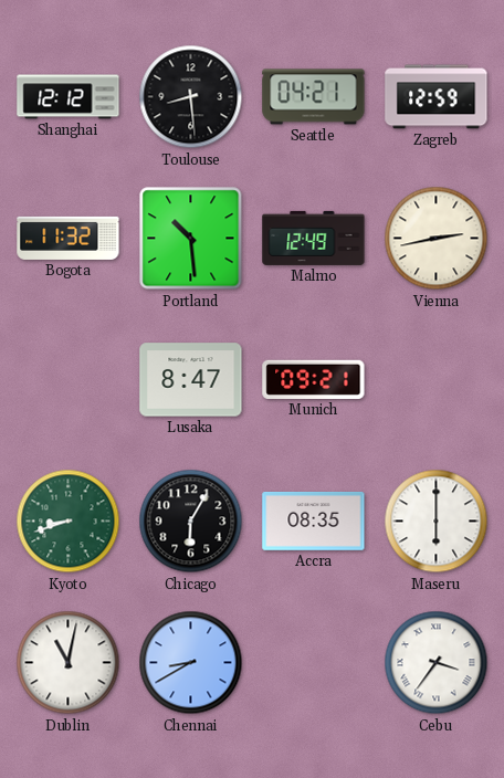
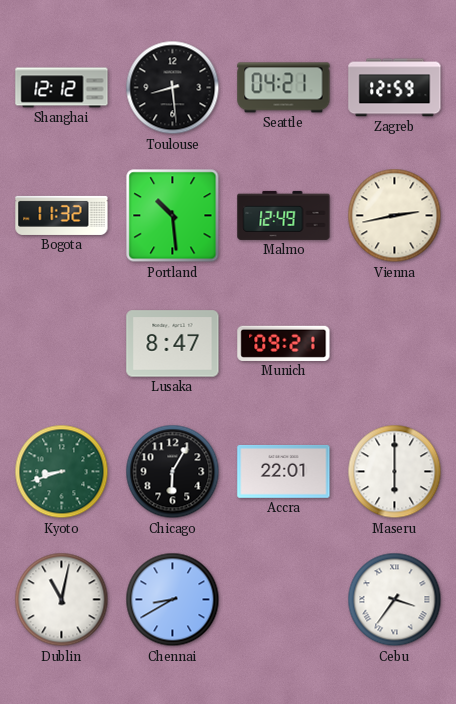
Accra: 08:35 -> 22:01 (284, 471)
